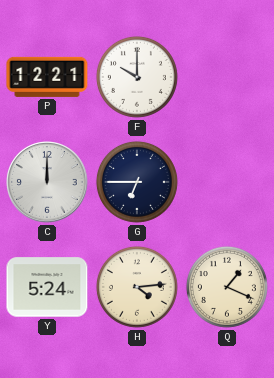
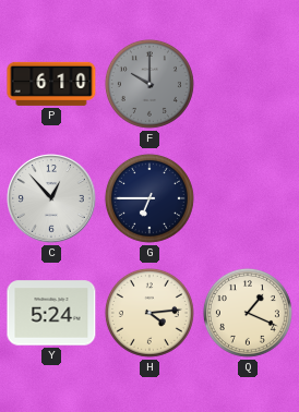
P: 12:21 -> 6:10 (51, 84)
F dial: white -> grey (149, 84)
C: 12:00 -> 12:53 (51, 198)
